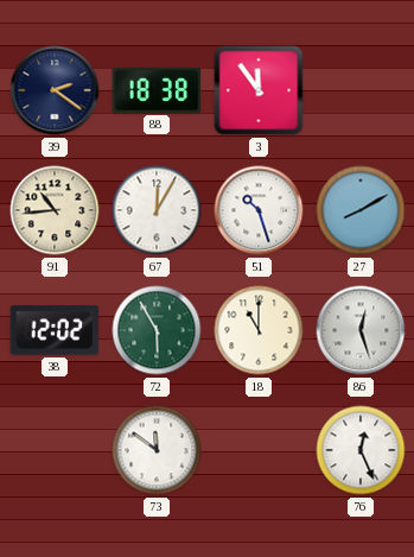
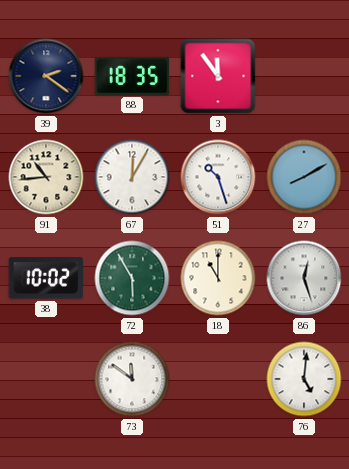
88: 18:38 -> 18:35 (132, 76)
38: 12:02 -> 10:02 (46, 278)
76: 12:26 -> 5:01 (304, 379)
